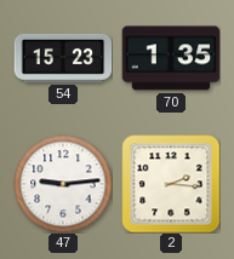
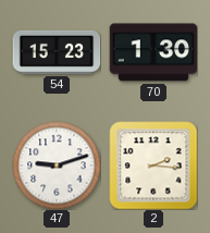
70: 1:35 -> 1:30 (153, 52)
47: 9:14 -> 9:12 (57, 165)
